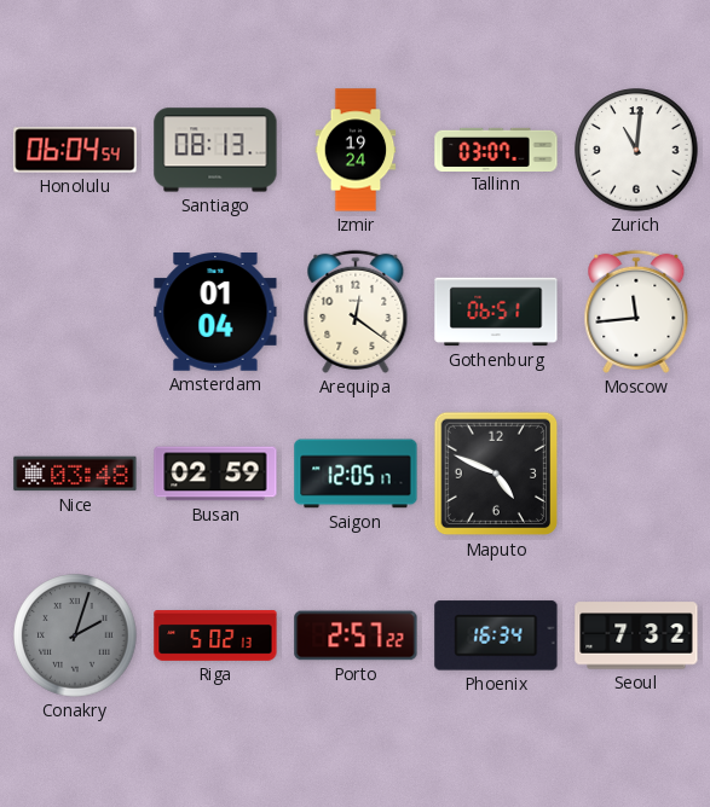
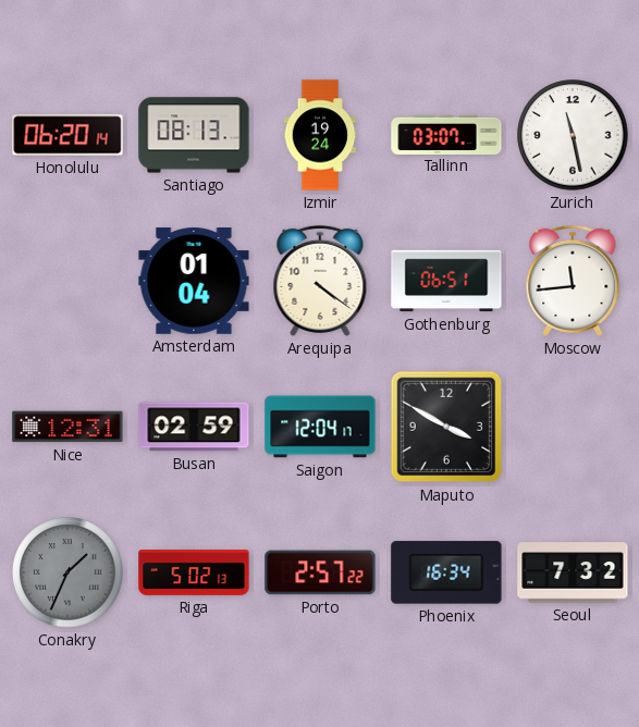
Honolulu: 06:04 -> 06:20 (67, 135)
Zurich: 11:01 -> 11:28 (573, 135)
Arequipa: 12:21 -> 4:21 (320, 281)
Nice: 03:48 -> 12:31 (67, 427)
Saigon: 12:05 -> 12:04 (320, 427)
Maputo: 4:49 -> 3:50 (446, 427)
Conakry: 2:03 -> 1:34 (67, 572)
